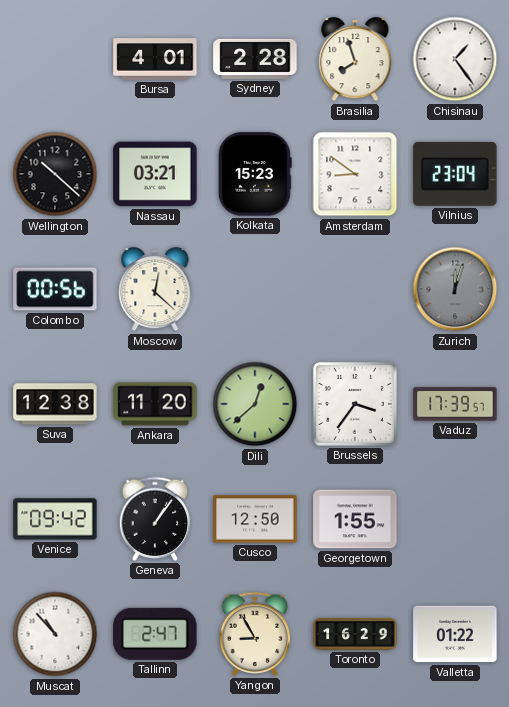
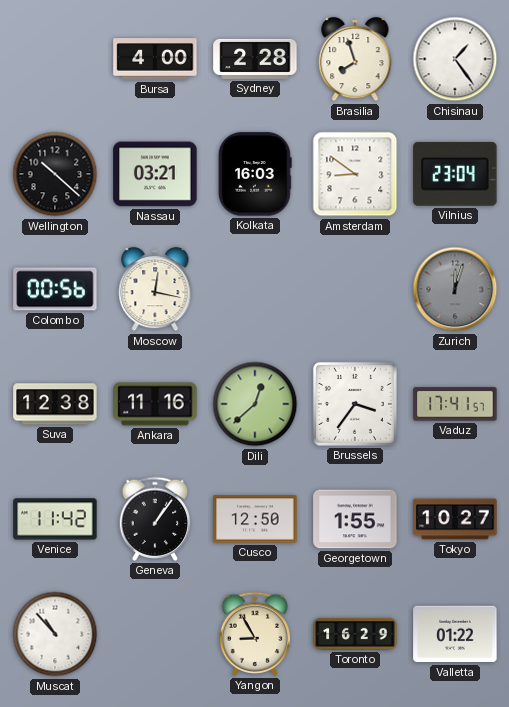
Bursa: 4:01 -> 4:00 (155, 59)
Kolkata: 15:23 -> 16:03 (255, 174)
Moscow: 12:22 -> 12:17 (155, 289)
Ankara: 11:20 -> 11:16 (155, 404)
Vaduz: 17:39 -> 17:41 (455, 404)
Venice: 09:42 -> 11:42 (55, 519)
Tokyo: none -> 10:27 (455, 519)
Tallinn: 2:47 -> none (155, 634)
